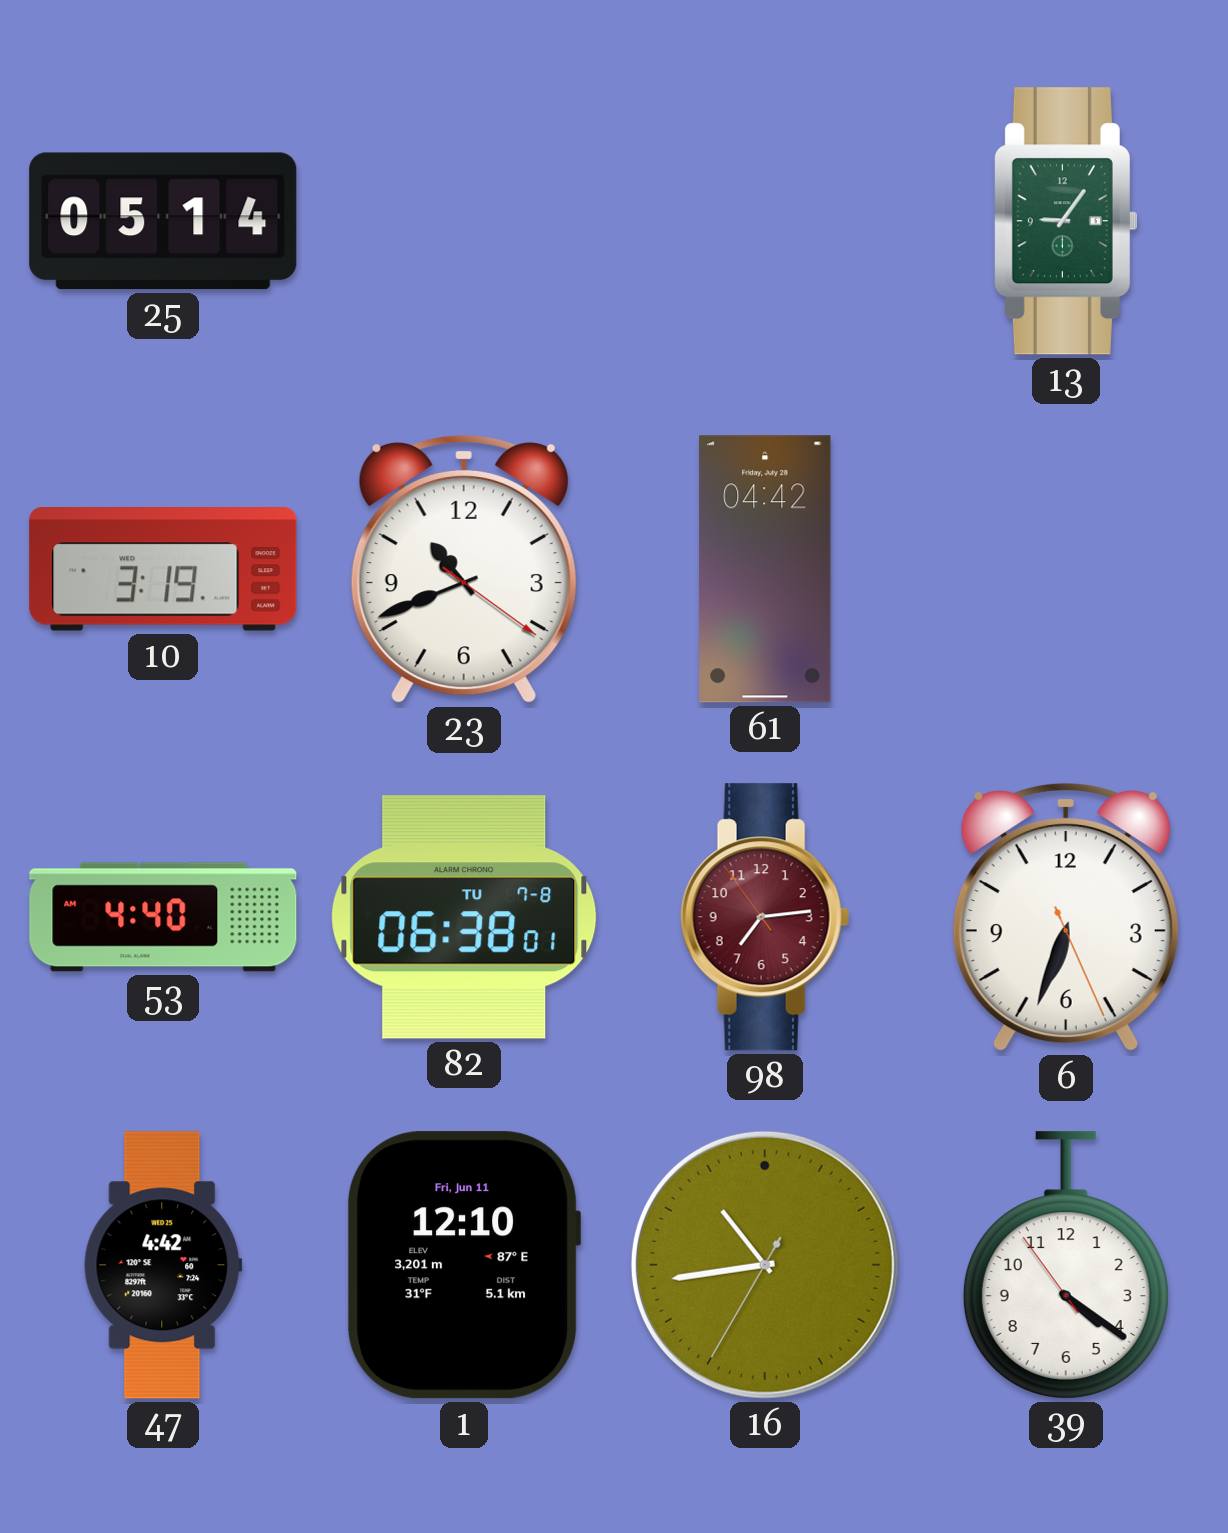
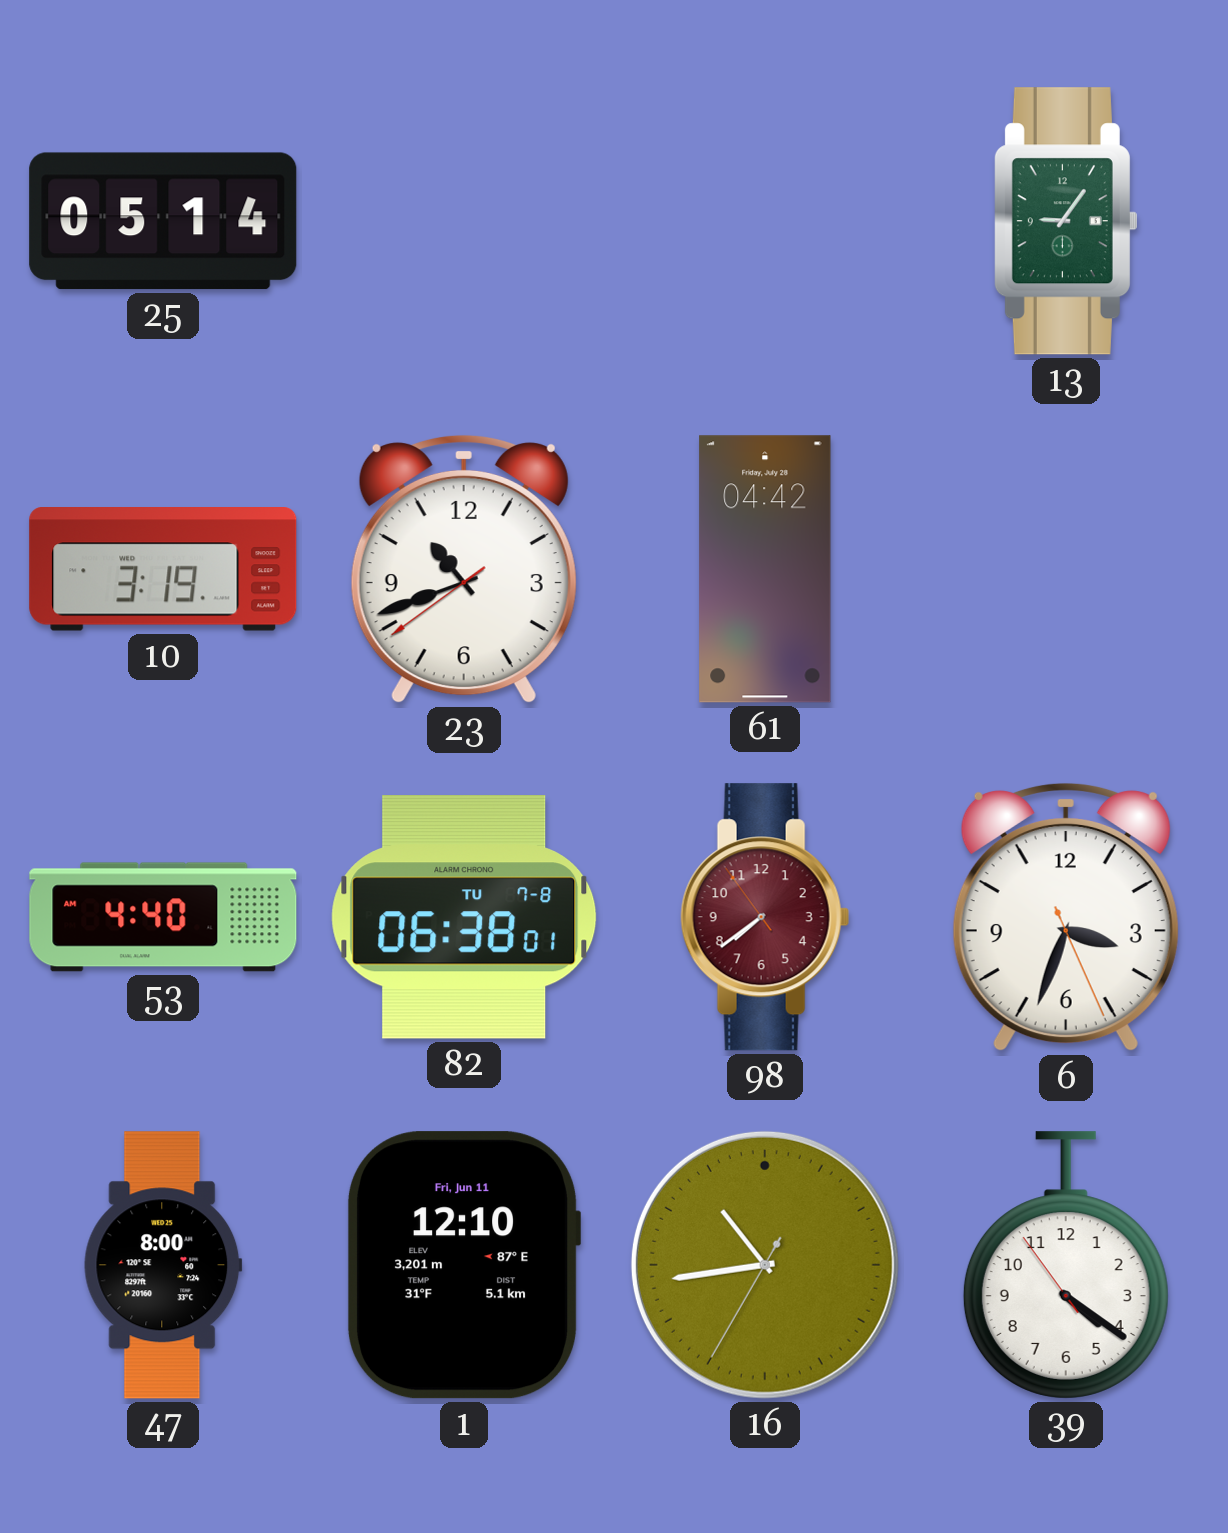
23: 10:41:21 -> 10:41:39 (464, 569)
98: 7:13 -> 7:38 (765, 917)
6: 6:33 -> 3:33 (1066, 917)
47: 4:42 -> 8:00 (163, 1265)
